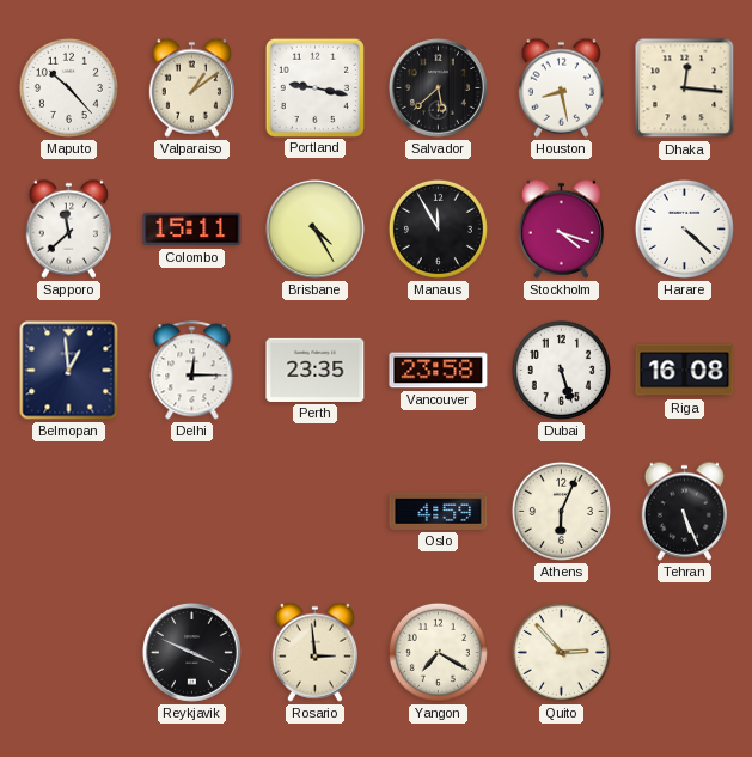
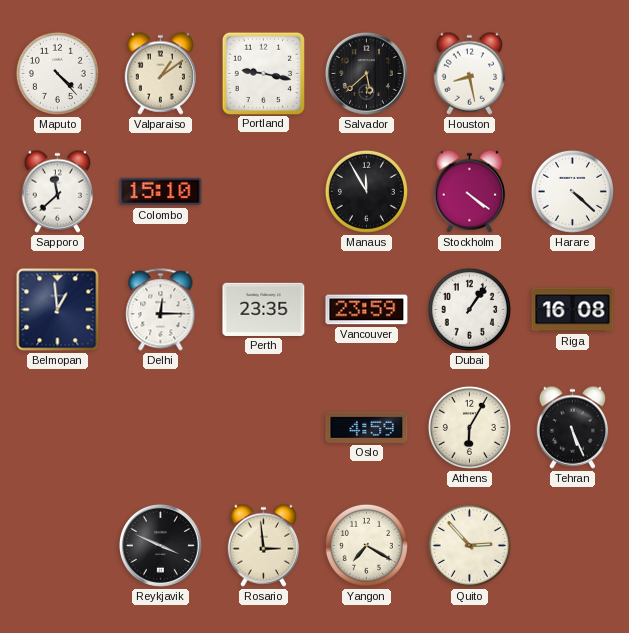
Maputo: 10:23 -> 4:23 (57, 73)
Dhaka: 12:16 -> none (685, 88)
Colombo: 15:11 -> 15:10 (161, 192)
Brisbane: 4:25 -> none (314, 228)
Stockholm: 4:18 -> 4:21 (469, 191)
Vancouver: 23:58 -> 23:59 (367, 310)
Dubai: 5:27 -> 1:06 (469, 309)
Athens: 6:04 -> 6:05 (469, 427)
